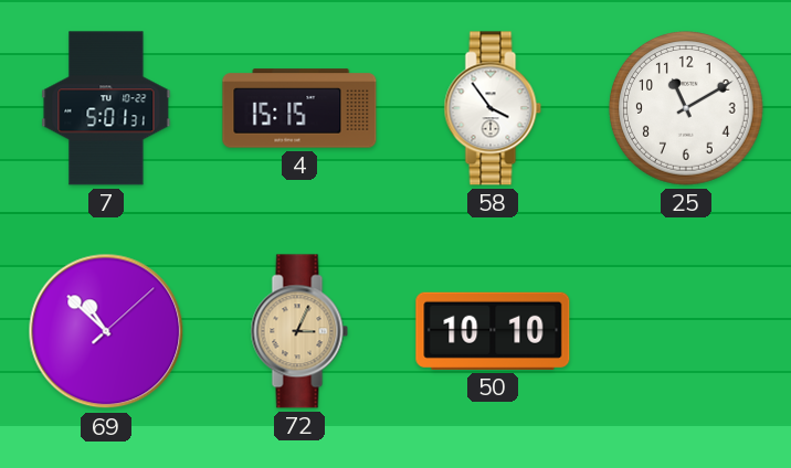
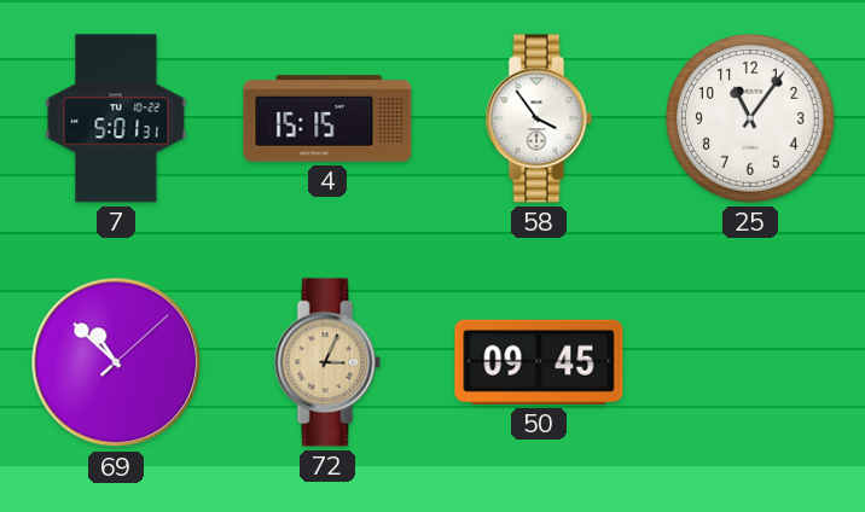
25: 11:10 -> 11:06 (750, 118)
50: 10:10 -> 09:45 (539, 362)
